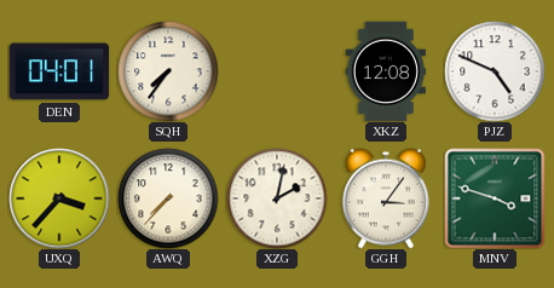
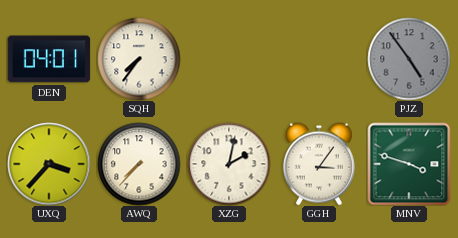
XKZ: 12:08 -> none (386, 71)
PJZ: 4:49 -> 4:54 (409, 59)
PJZ dial: white -> grey (409, 59)
